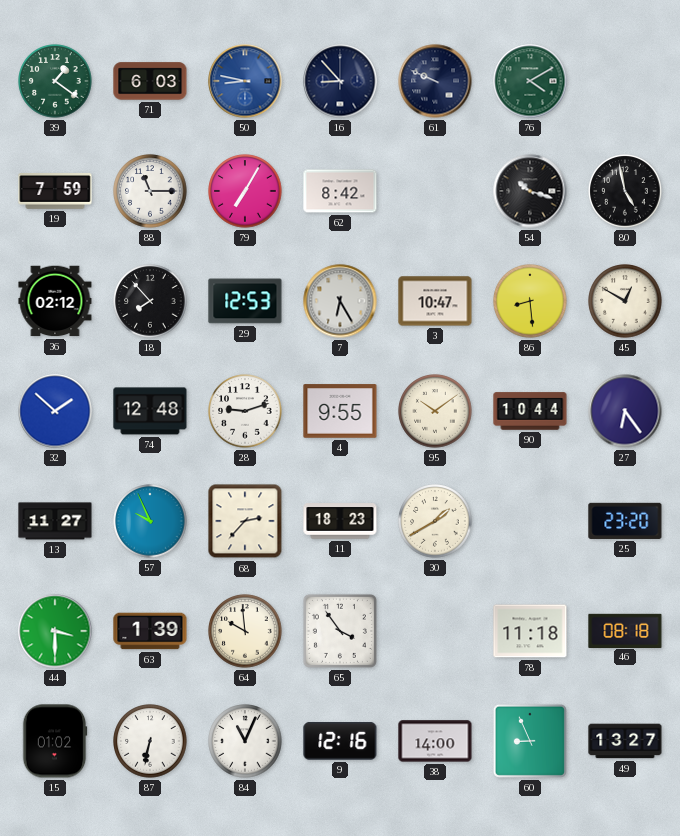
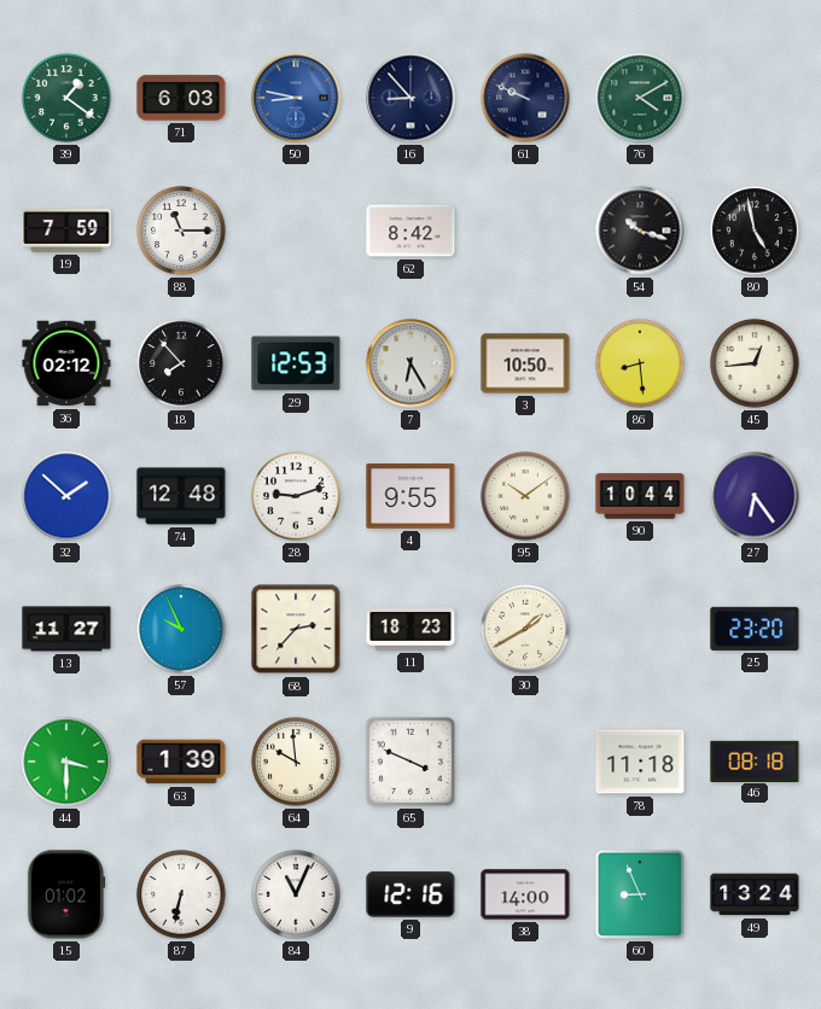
79: 7:05 -> none (245, 191)
3: 10:47 -> 10:50 (525, 363)
45: 12:50 -> 12:44 (755, 363)
65: 3:54 -> 3:49 (410, 762)
49: 13:27 -> 13:24 (755, 894)
